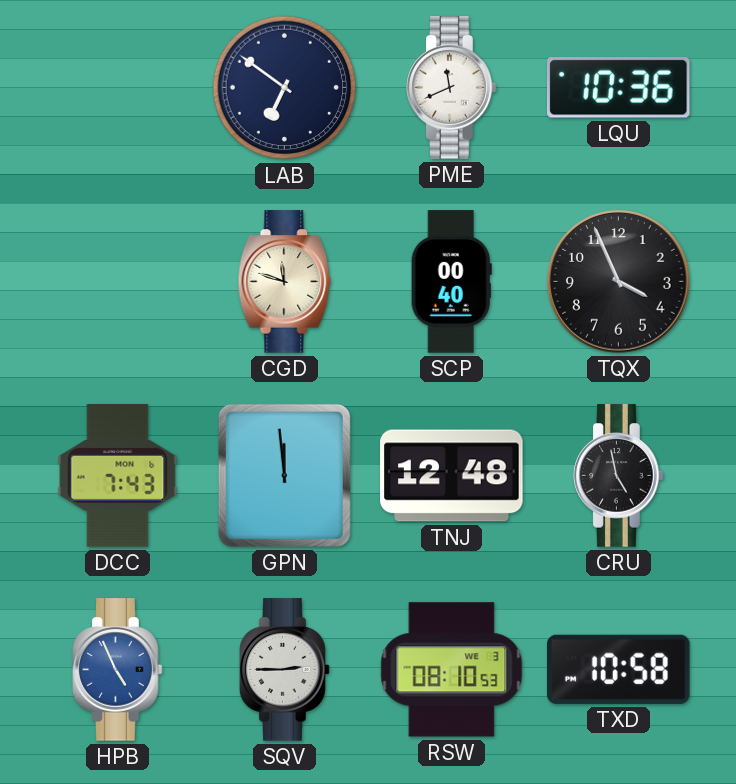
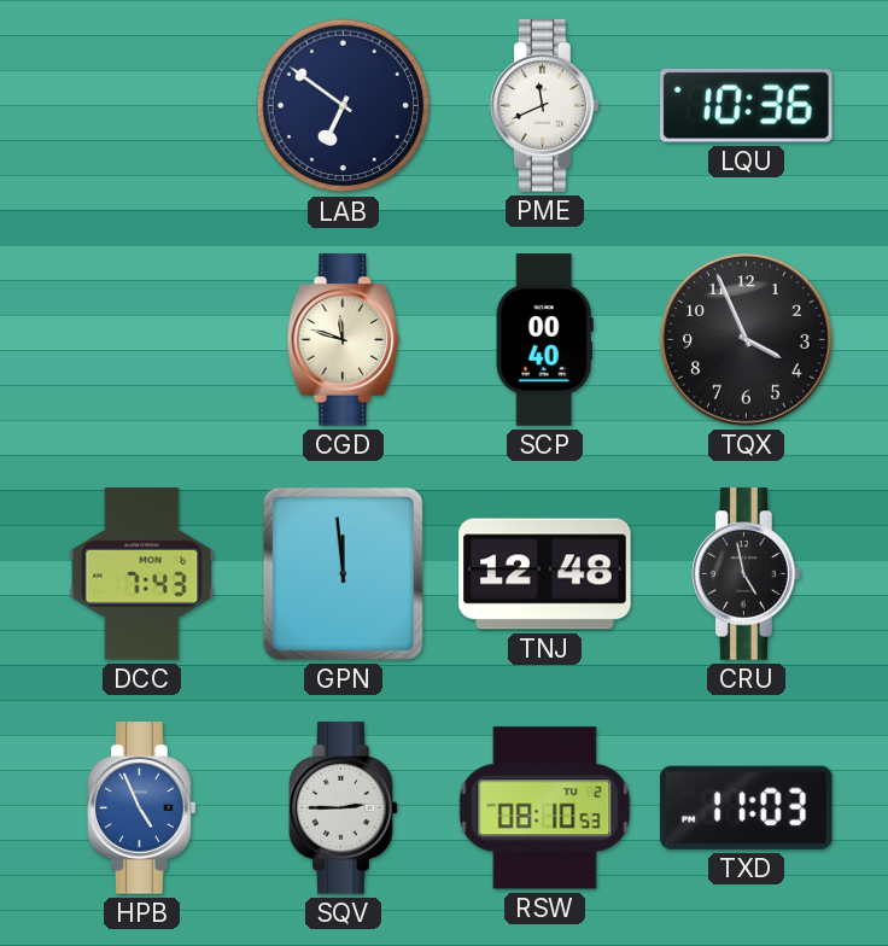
RSW date: WE 3 -> TU 2 (545, 808)
TXD: 10:58 -> 11:03 (747, 807)
